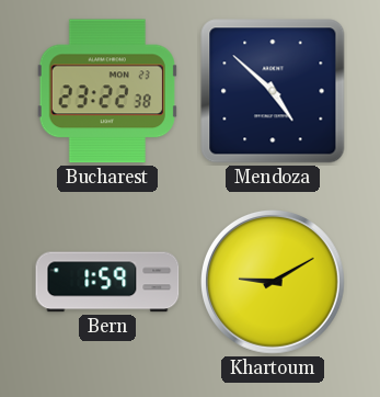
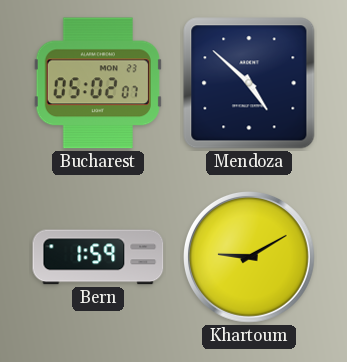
Bucharest: 23:22 -> 05:02 (98, 83)
